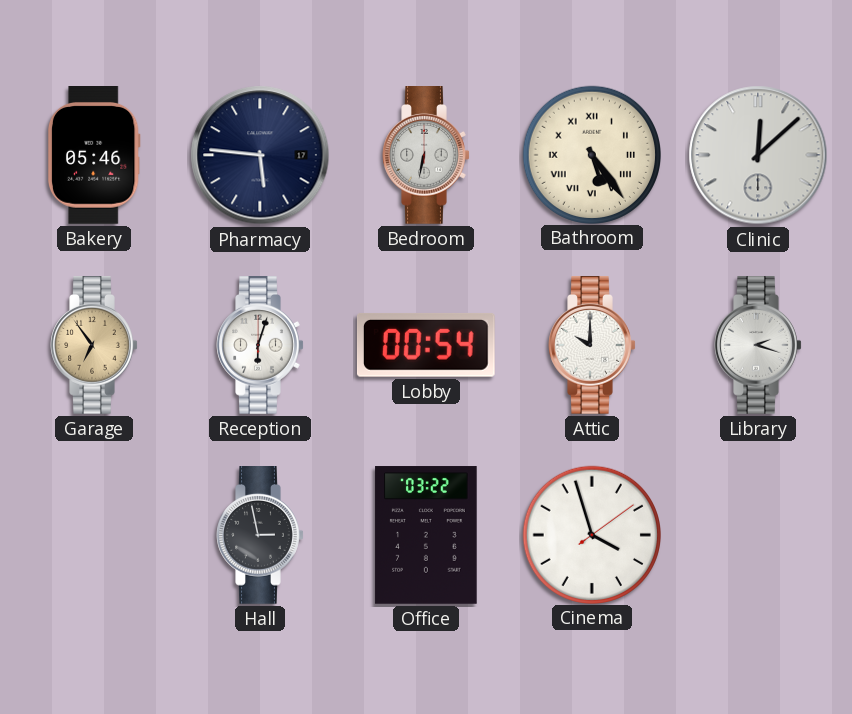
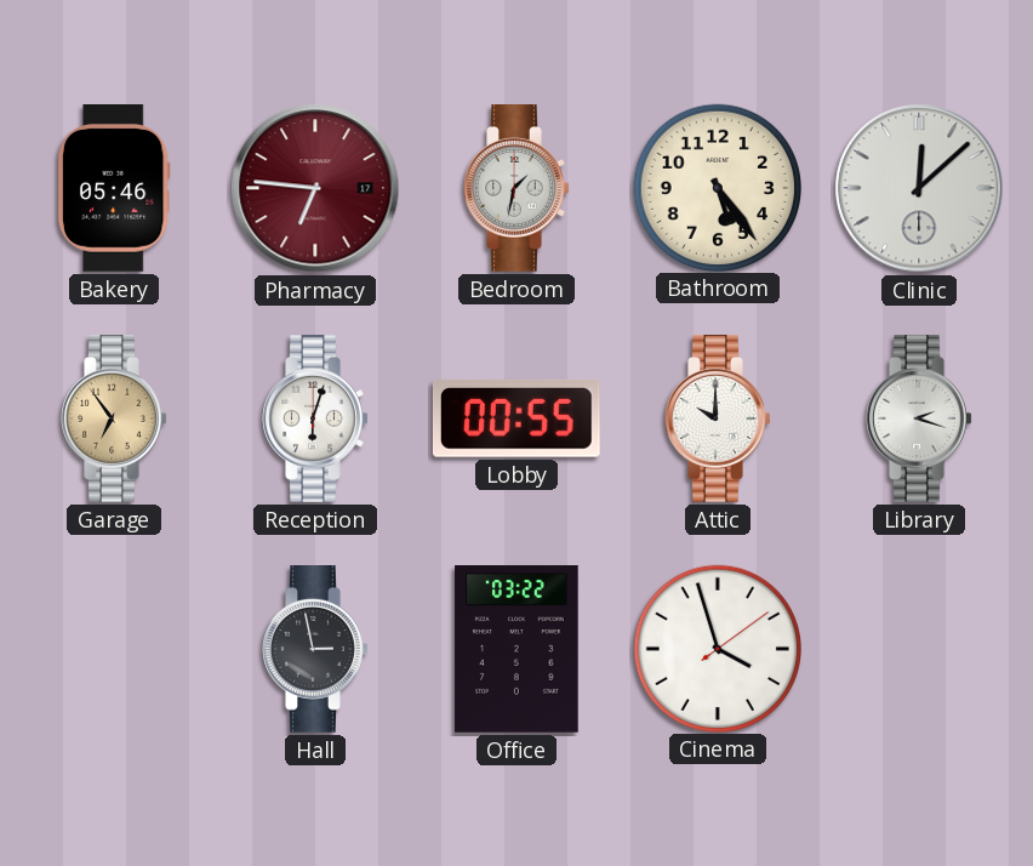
Pharmacy: 5:46 -> 6:46 (315, 188)
Pharmacy dial: navy -> burgundy (315, 188)
Bedroom: 6:32 -> 1:32 (516, 189)
Bathroom numerals: Roman -> Arabic (717, 187)
Lobby: 00:54 -> 00:55 (516, 418)
